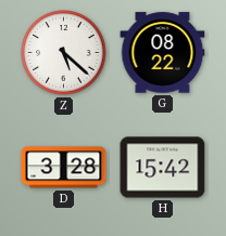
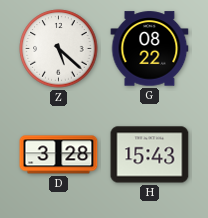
H: 15:42 -> 15:43 (150, 155)
